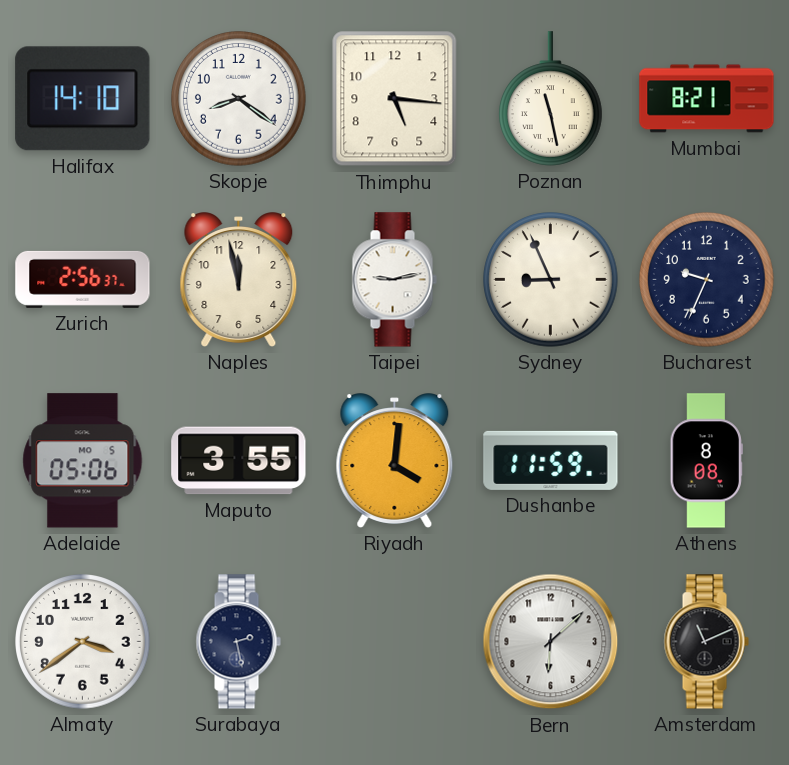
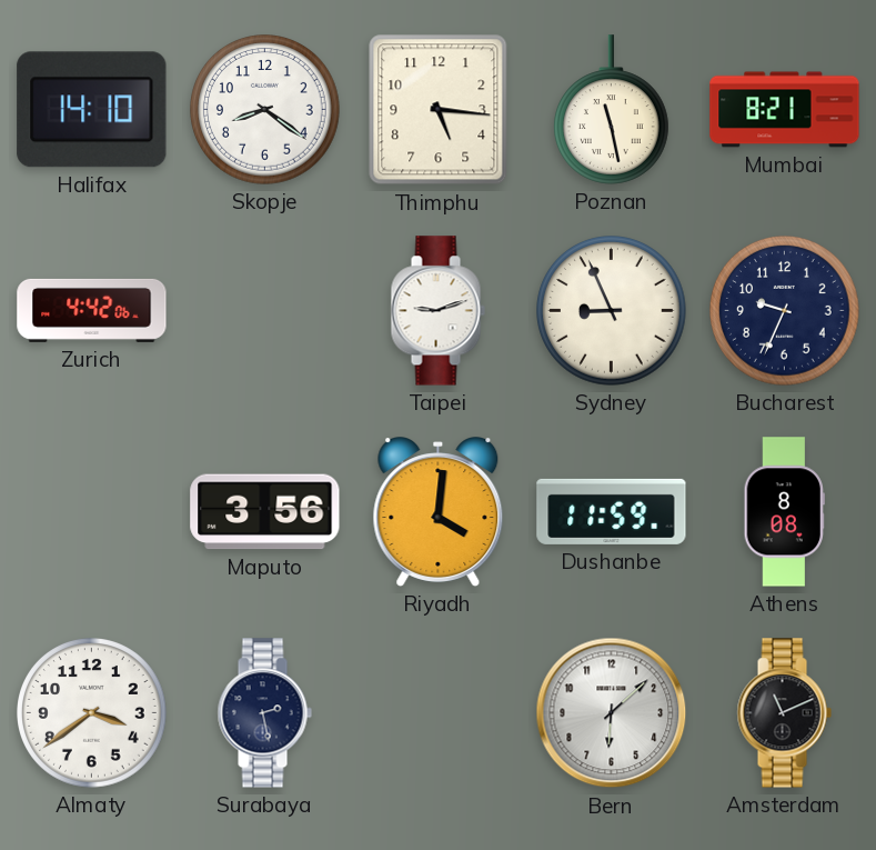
Zurich: 2:56 -> 4:42 (92, 310)
Naples: 11:58 -> none (239, 280)
Taipei: 9:13 -> 9:12 (437, 311)
Adelaide: 05:06 -> none (83, 461)
Maputo: 3:55 -> 3:56 (265, 512)
